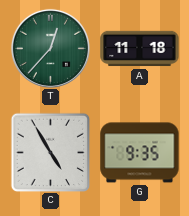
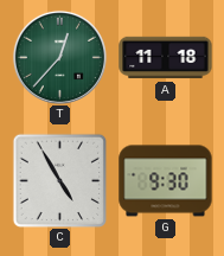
G: 9:35 -> 9:30 (166, 181)
